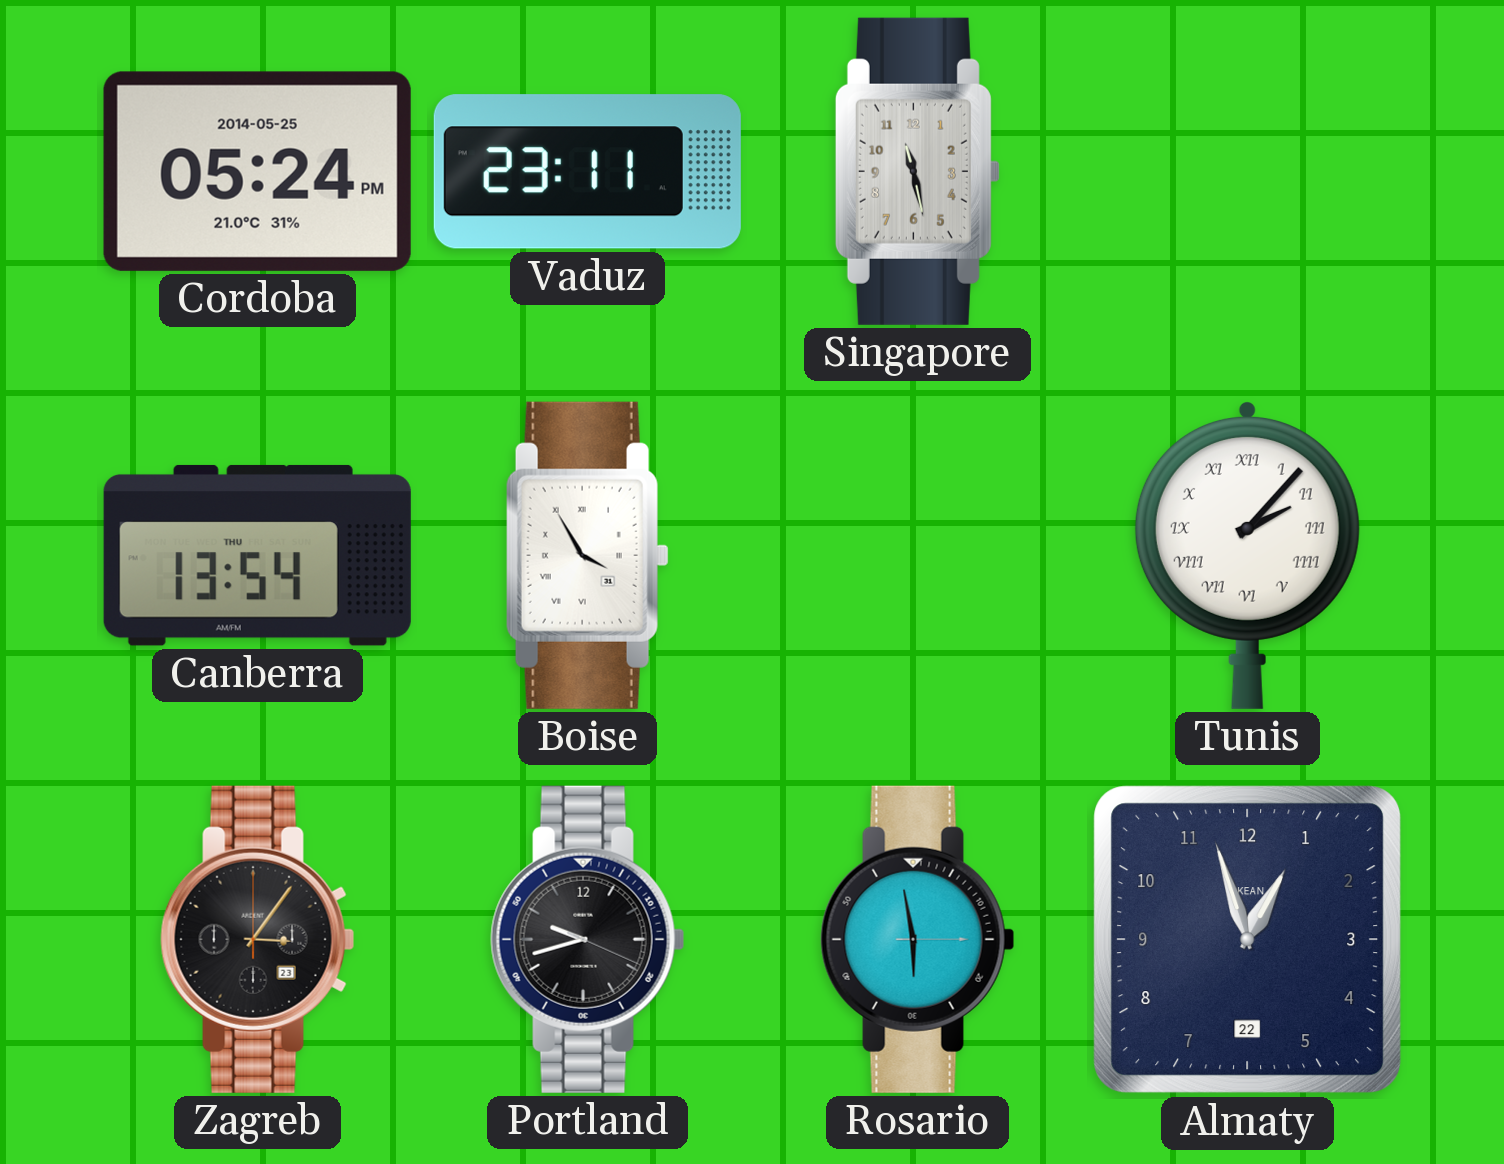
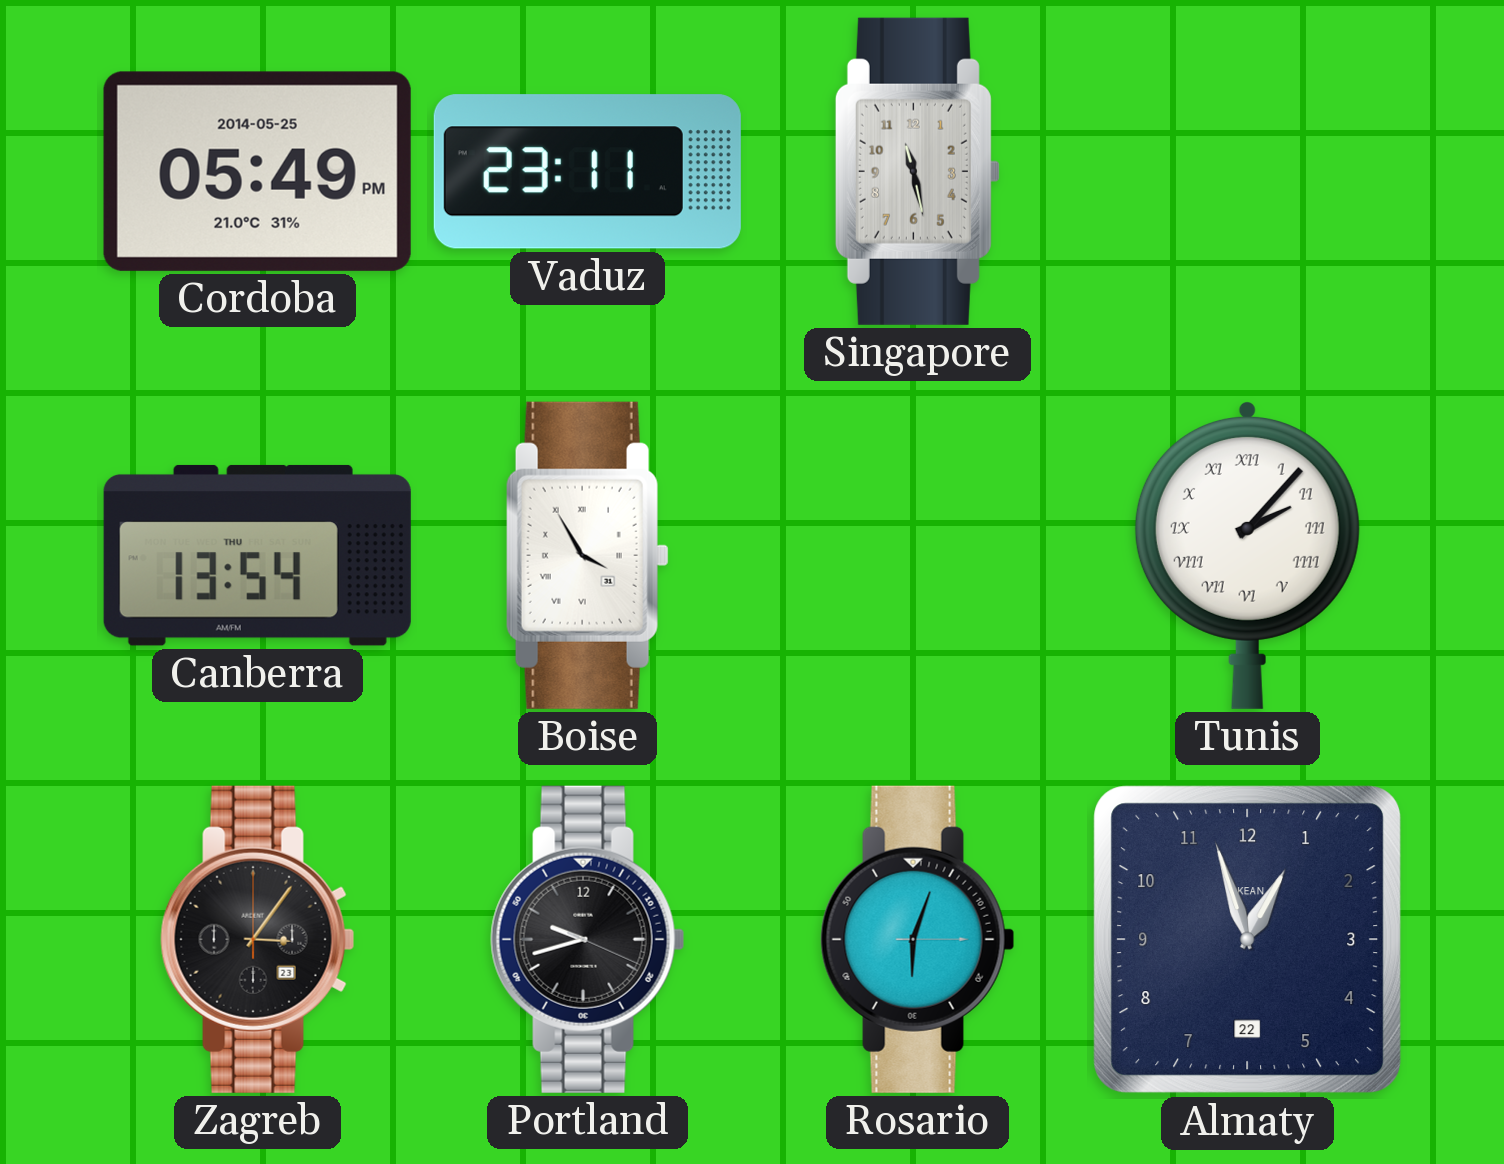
Cordoba: 05:24 -> 05:49 (257, 171)
Rosario: 5:58 -> 6:03 (918, 939)
